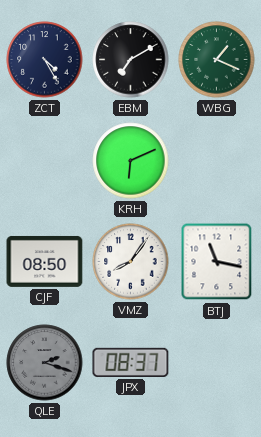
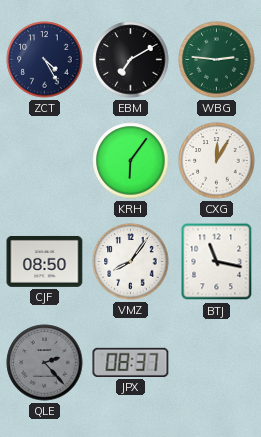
WBG: 1:19 -> 2:46 (217, 60)
KRH: 6:11 -> 6:06 (131, 161)
CXG: none -> 12:05 (217, 161)
QLE: 2:18 -> 2:23 (45, 363)
